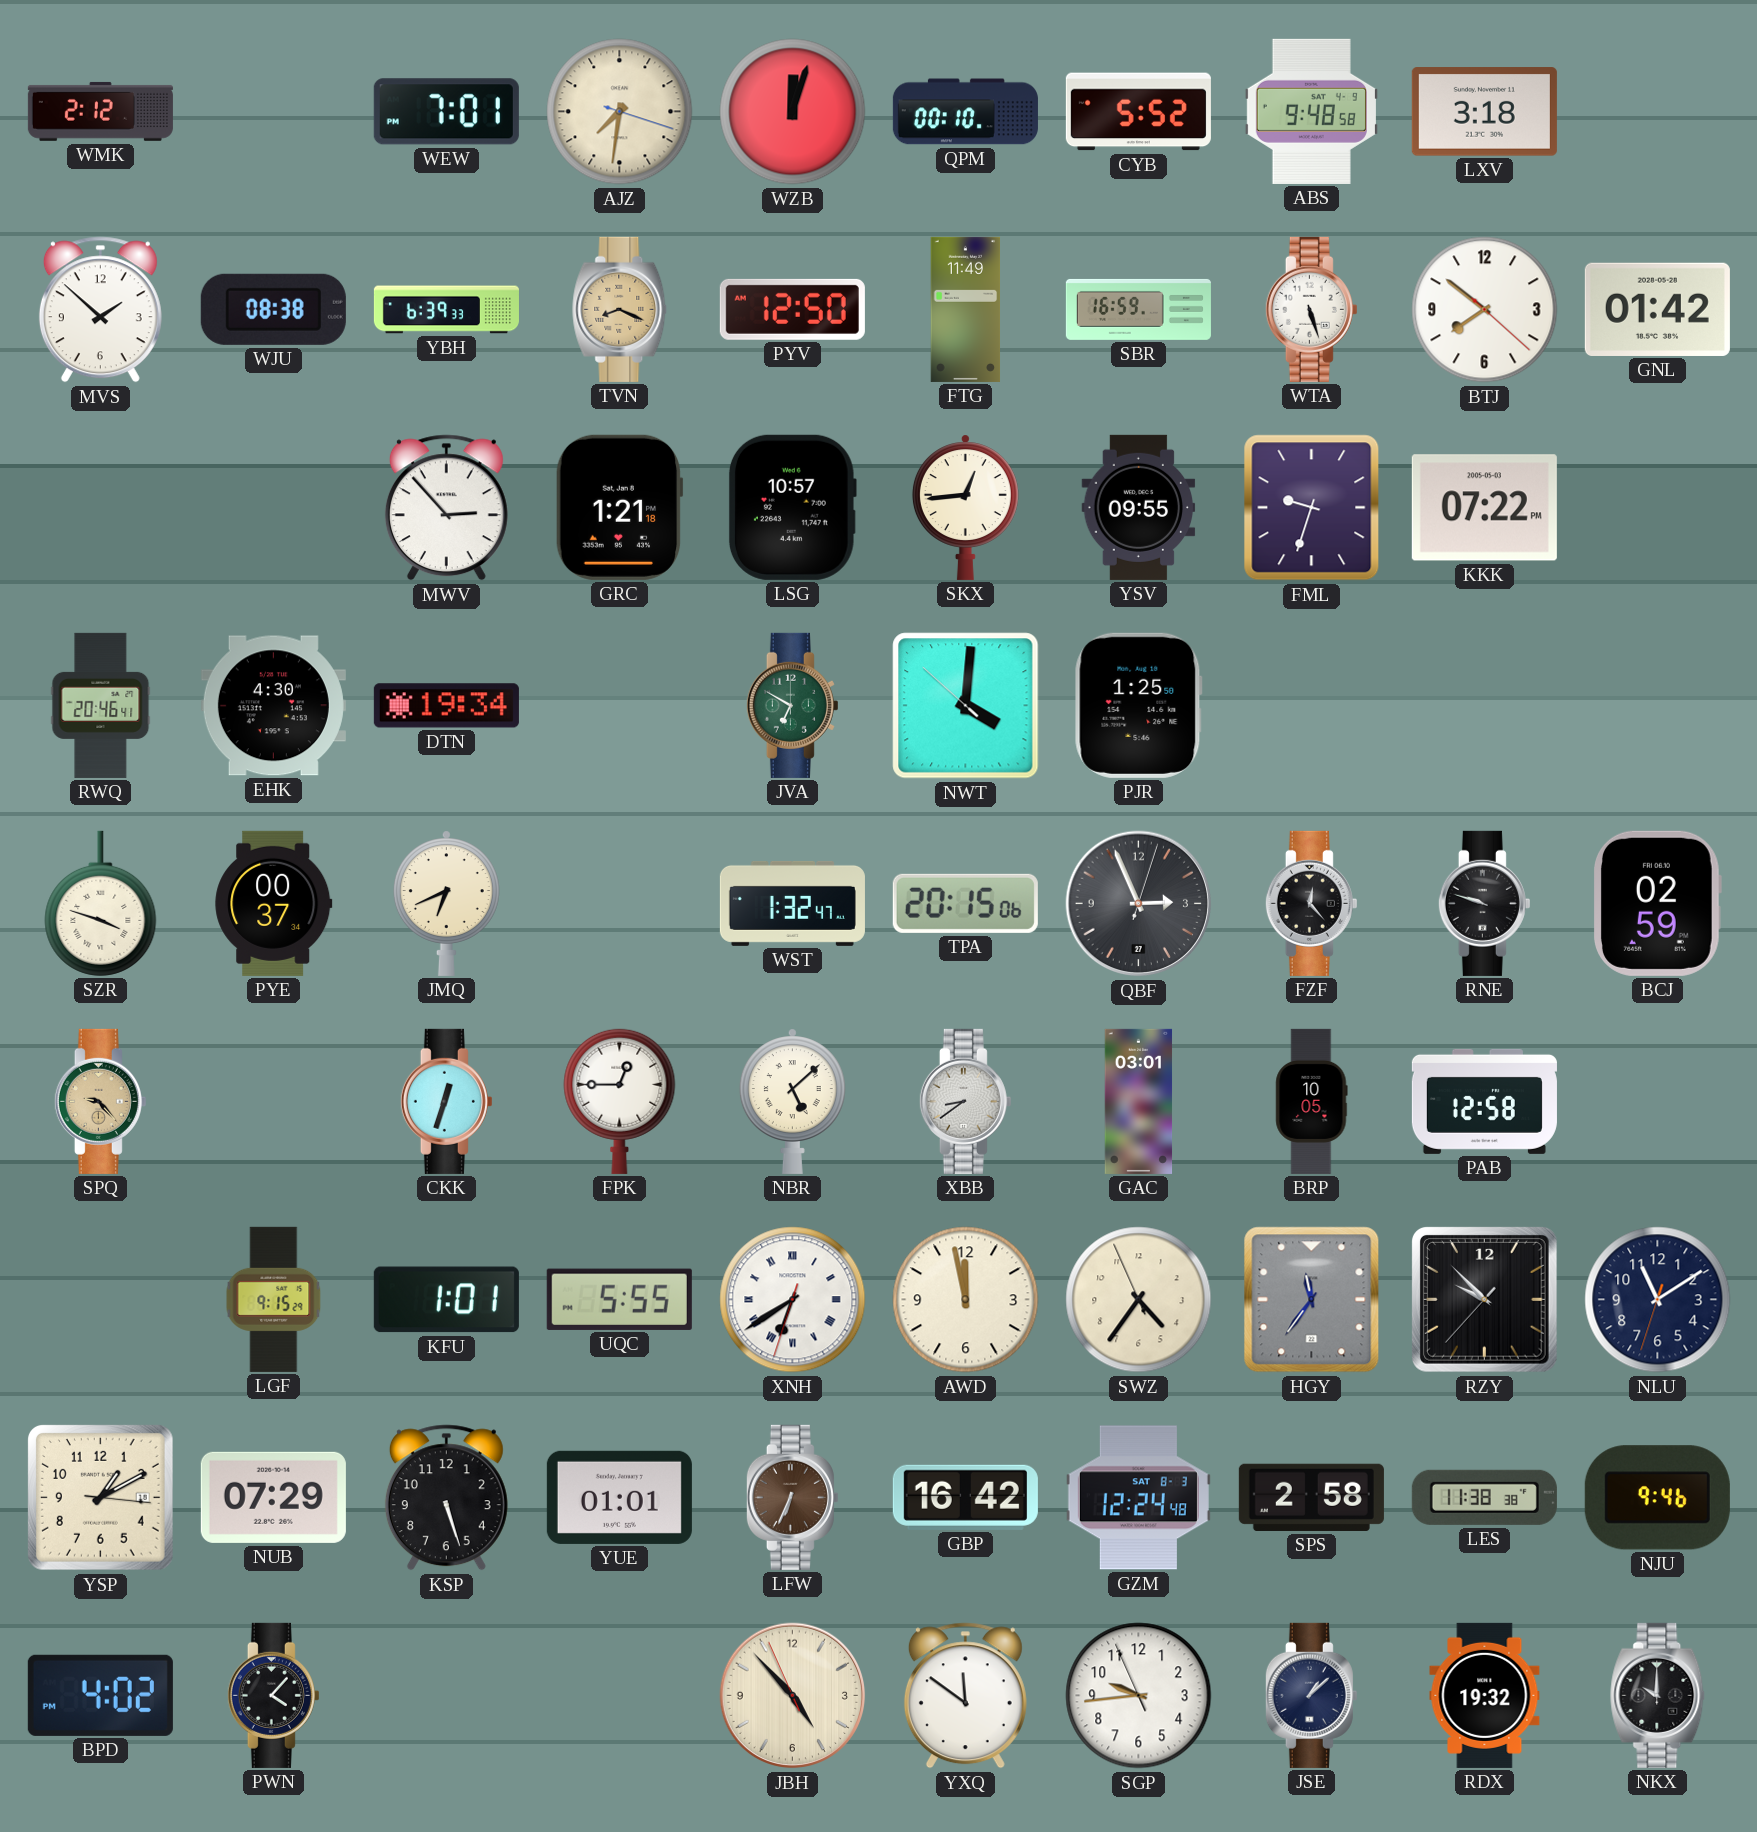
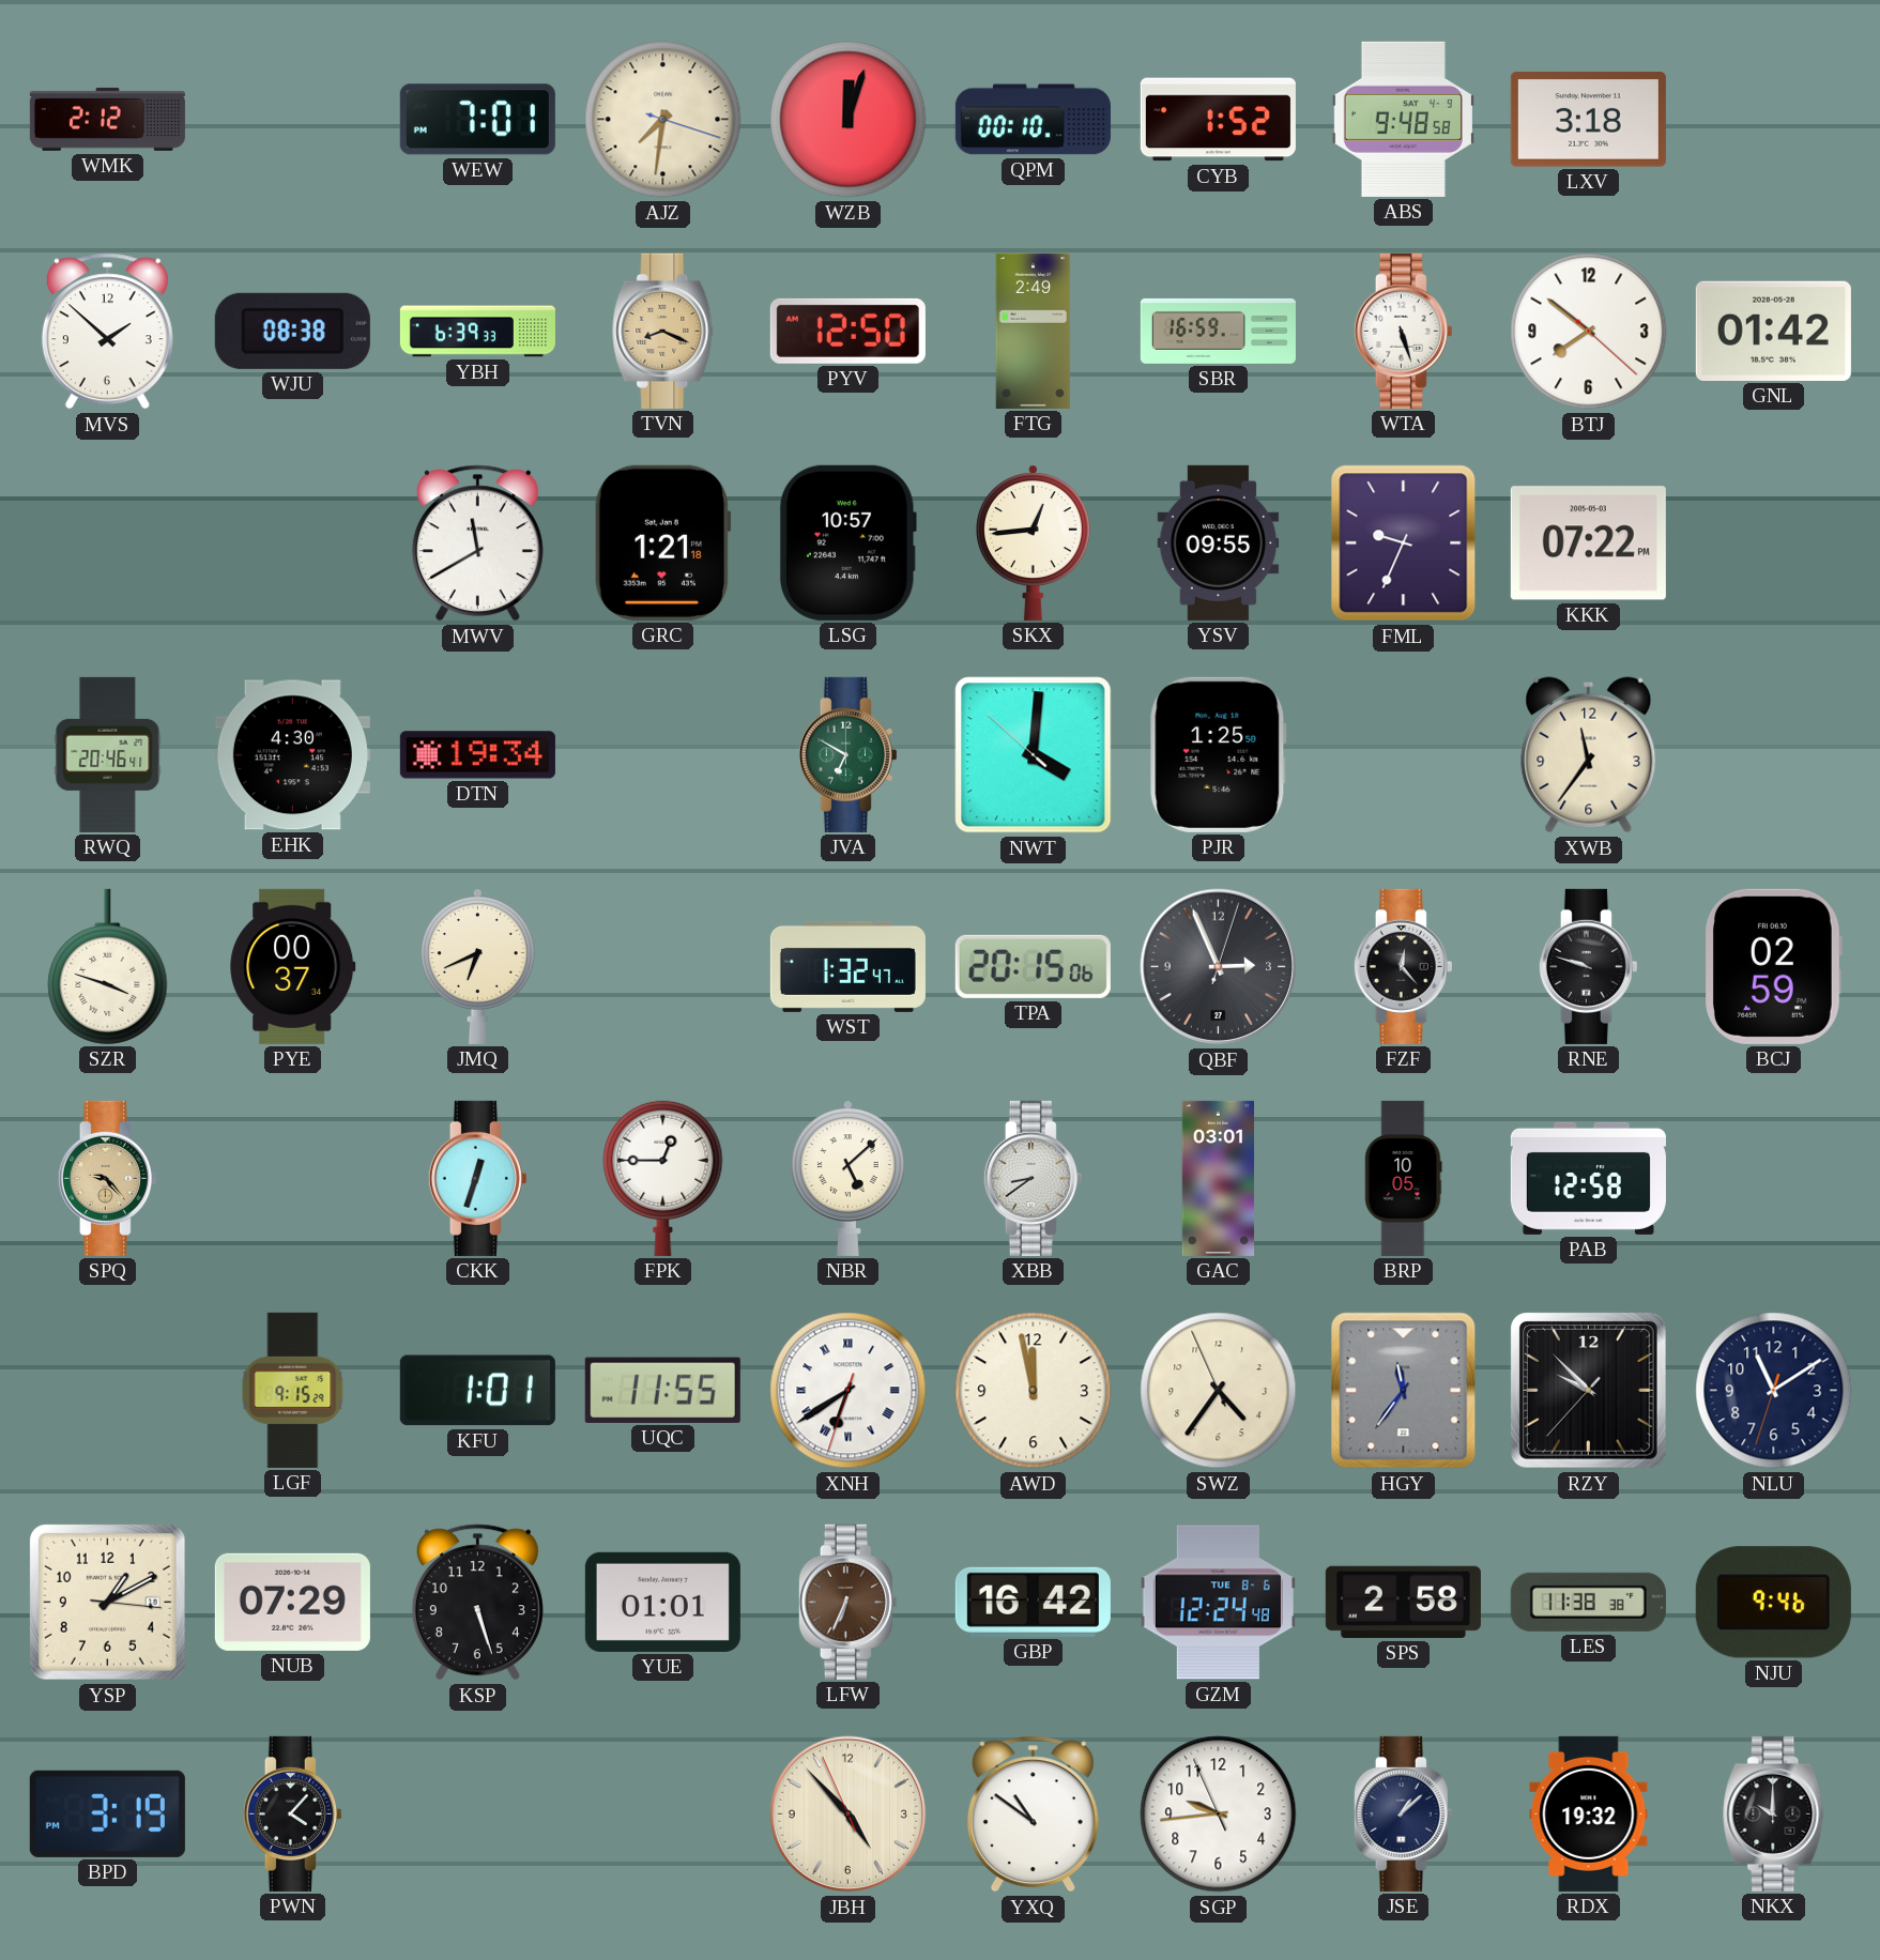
CYB: 5:52 -> 1:52 (1218, 120)
FTG: 11:49 -> 2:49 (1034, 331)
MWV: 2:53 -> 11:40 (477, 543)
FML: 9:33 -> 9:34 (1404, 543)
XWB: none -> 11:36 (1589, 755)
UQC: 5:55 -> 11:55 (662, 1390)
GZM date: SAT 8-3 -> TUE 8-6 (1218, 1603)
BPD: 4:02 -> 3:19 (107, 1813)
YXQ: 11:51 -> 10:51 (1033, 1814)
